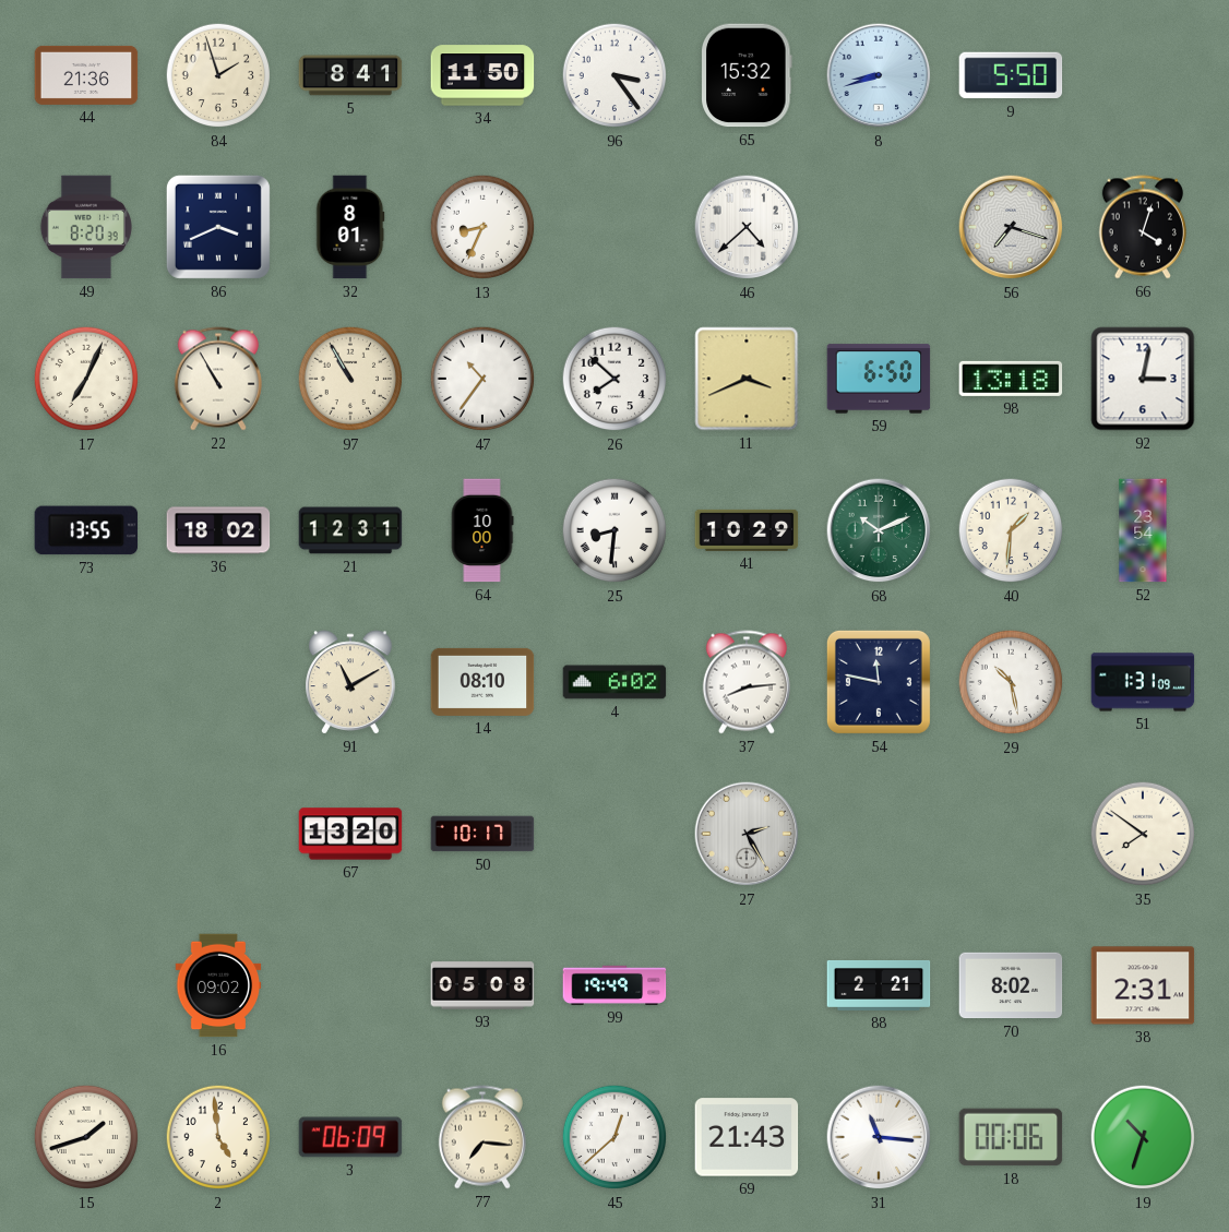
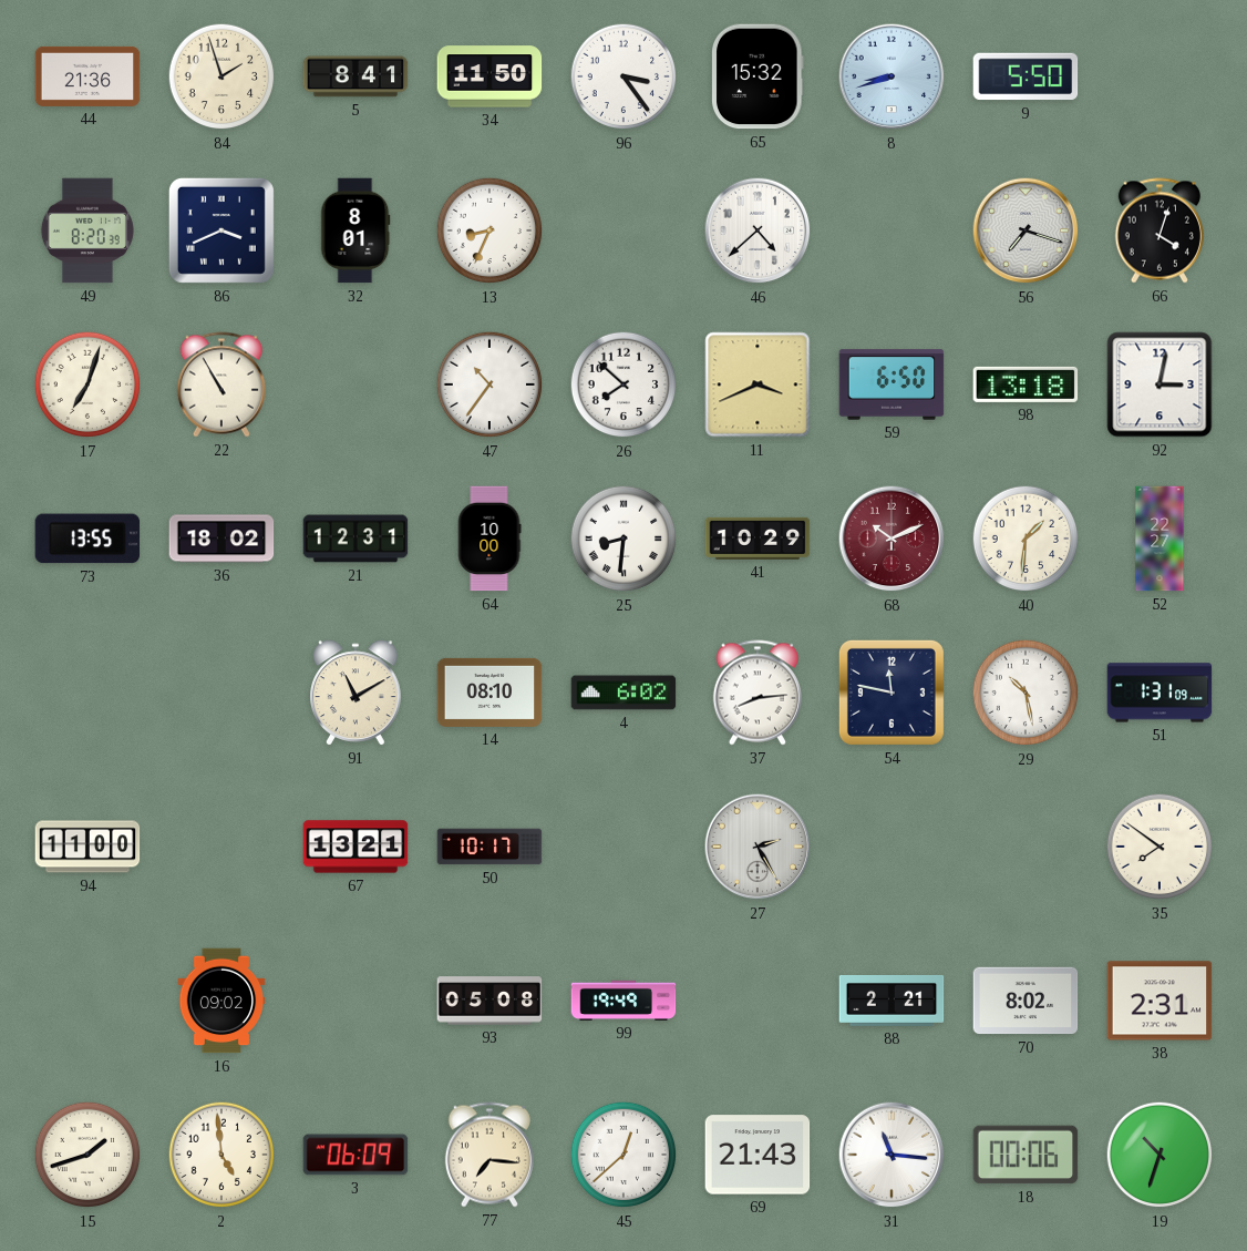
17: 7:04 -> 7:03 (87, 384)
97: 10:55 -> none (350, 379)
68 dial: green -> burgundy (892, 539)
52: 23:54 -> 22:27 (1160, 539)
94: none -> 11:00 (87, 847)
67: 13:20 -> 13:21 (355, 847)
